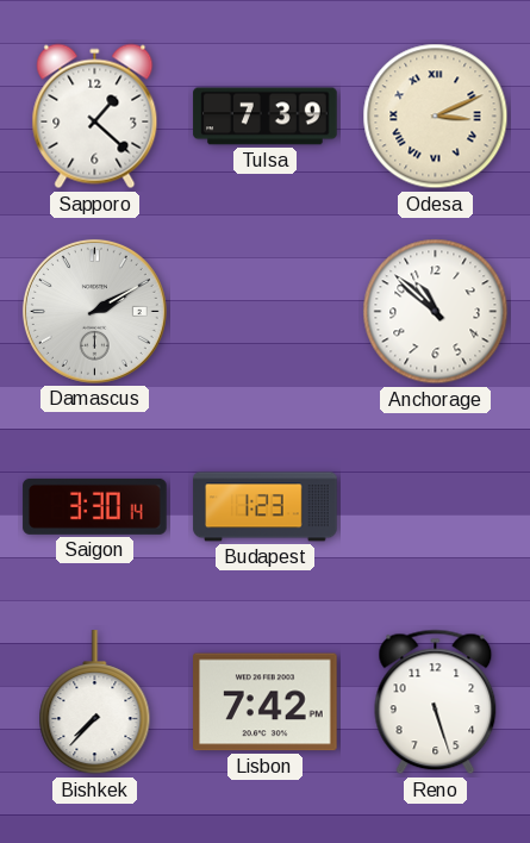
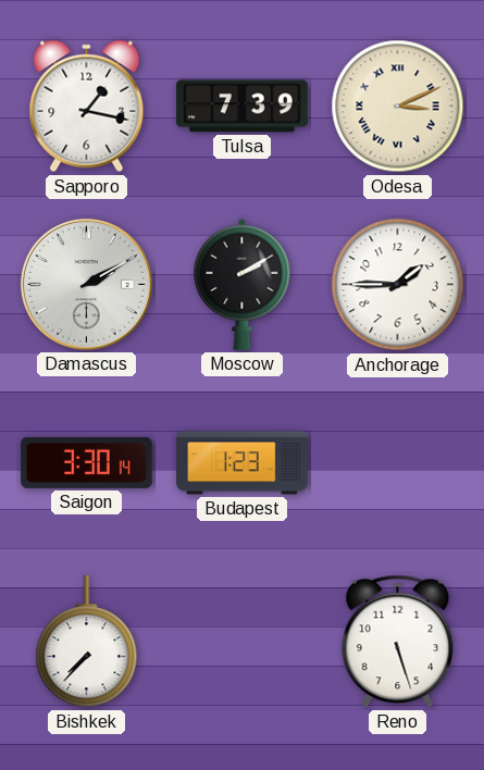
Sapporo: 1:22 -> 1:17 (87, 107)
Moscow: none -> 2:10 (243, 284)
Anchorage: 10:52 -> 1:45 (398, 285)
Lisbon: 7:42 -> none (266, 702)
